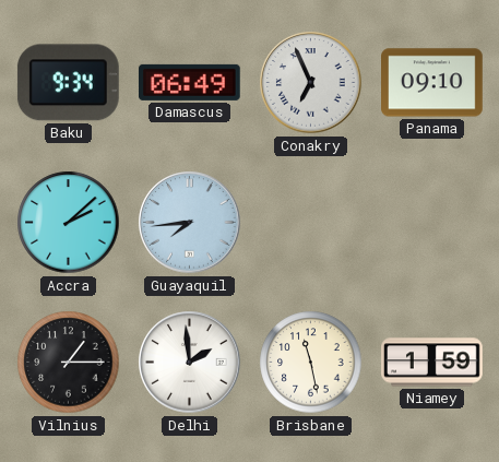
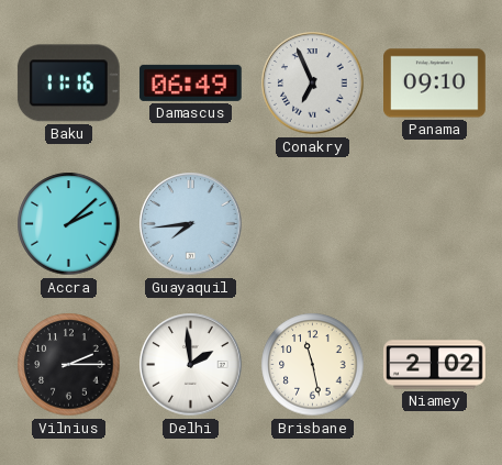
Baku: 9:34 -> 11:16 (68, 84)
Vilnius: 1:15 -> 2:15 (69, 365)
Niamey: 1:59 -> 2:02 (435, 365)
